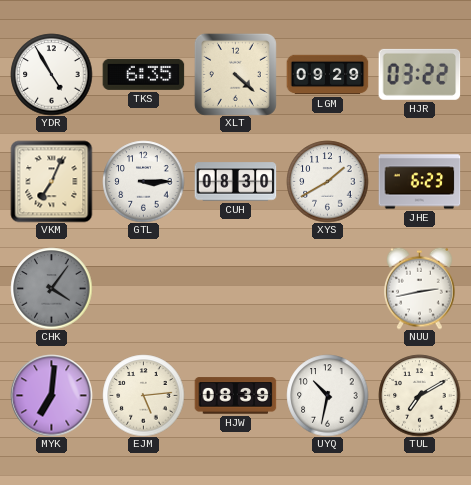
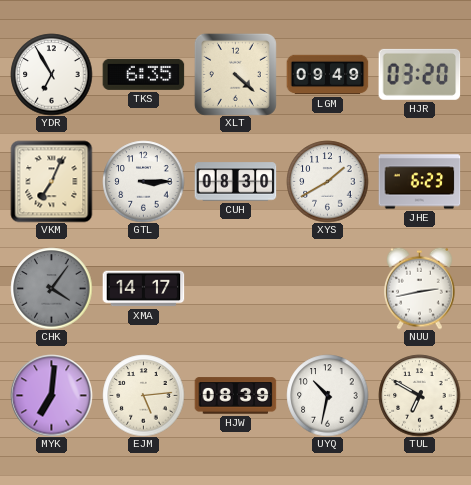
YDR: 4:55 -> 6:55 (51, 74)
LGM: 09:29 -> 09:49 (327, 75)
HJR: 03:22 -> 03:20 (419, 74)
XMA: none -> 14:17 (143, 289)
TUL: 7:10 -> 6:50 (419, 395)
